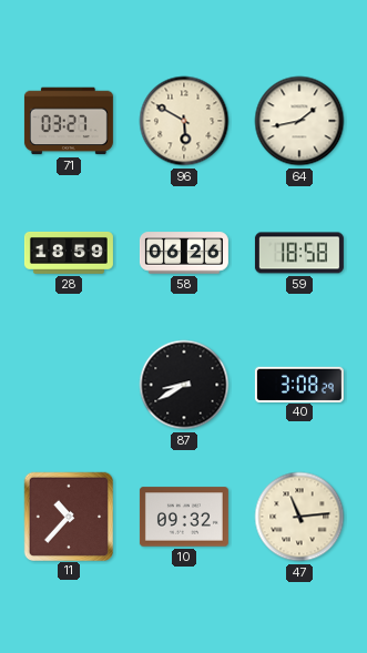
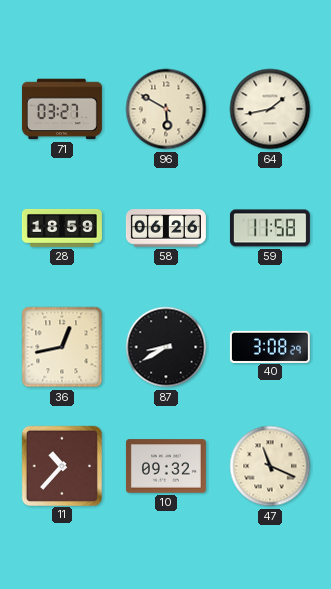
59: 18:58 -> 11:58 (270, 228)
36: none -> 12:43 (62, 347)
47: 11:14 -> 11:19 (270, 466)
